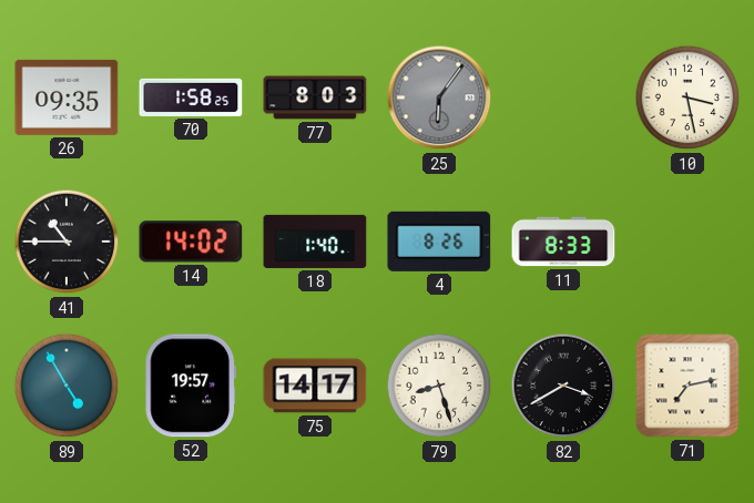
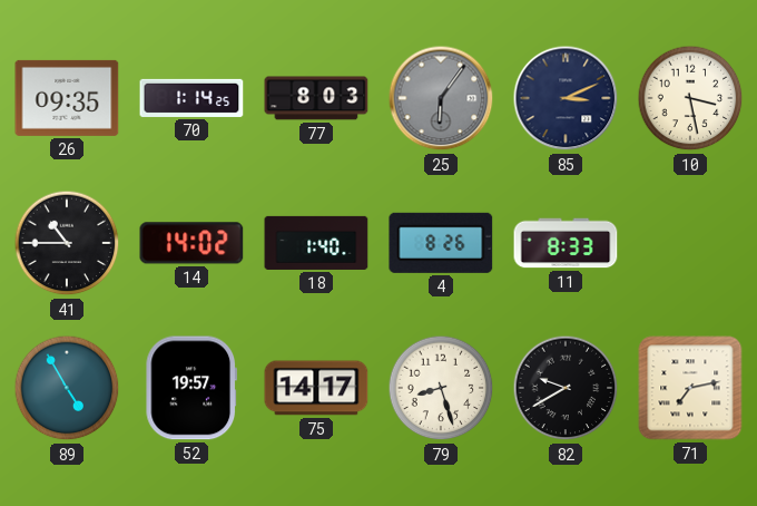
70: 1:58 -> 1:14 (191, 98)
85: none -> 3:11 (566, 98)
82: 3:40 -> 9:40 (566, 388)
